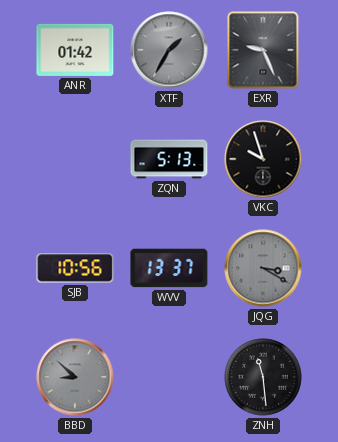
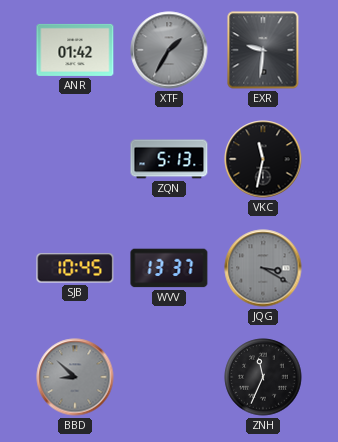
EXR: 9:26 -> 9:31 (263, 50)
VKC: 9:57 -> 11:32 (263, 159)
SJB: 10:56 -> 10:45 (75, 268)
ZNH: 11:29 -> 11:34 (263, 377)
